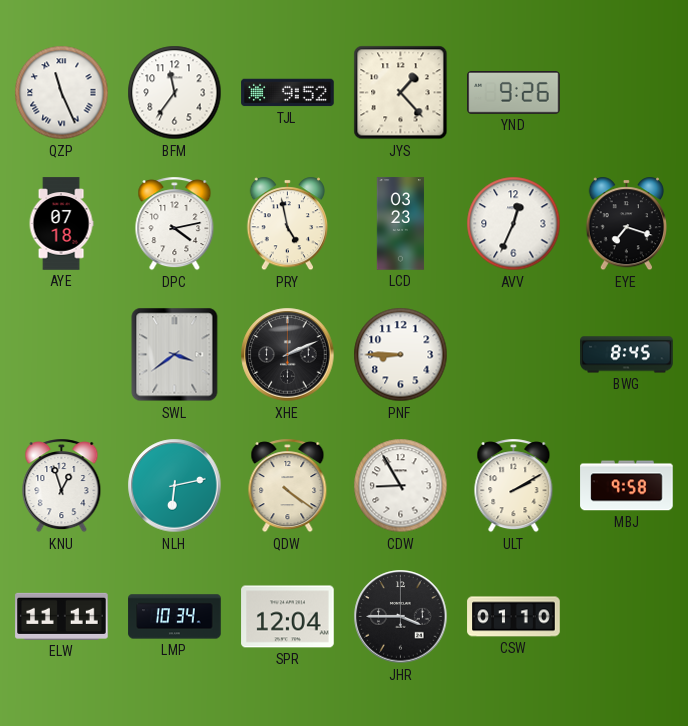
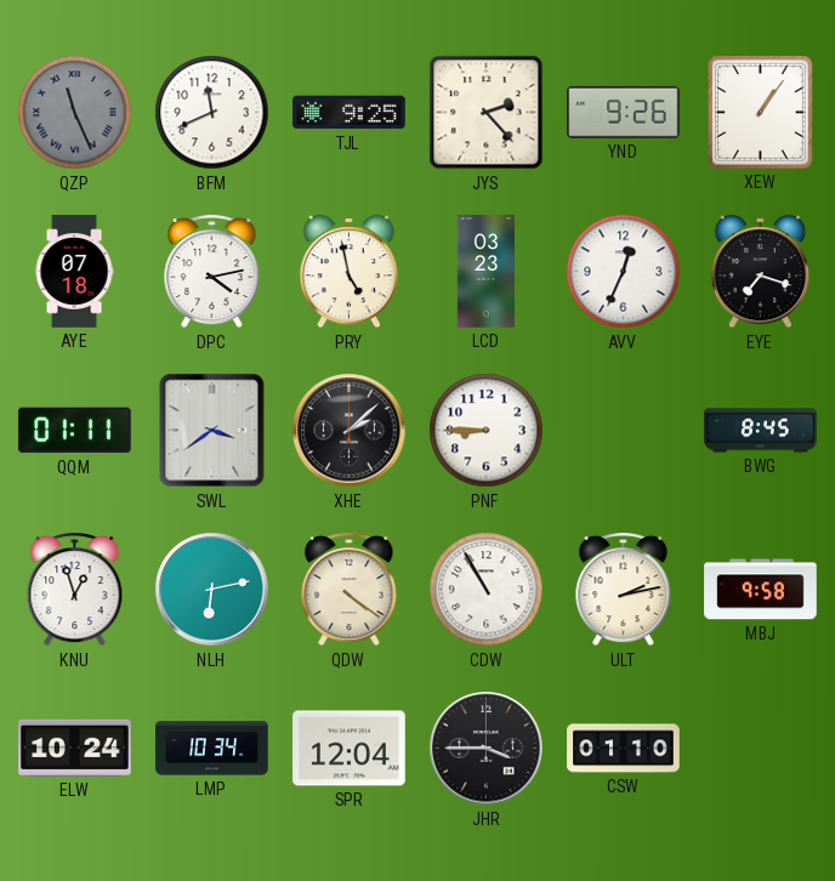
QZP dial: white -> grey (75, 113)
BFM: 11:36 -> 11:41 (212, 113)
TJL: 9:52 -> 9:25 (350, 113)
JYS: 1:23 -> 2:23 (487, 113)
XEW: none -> 1:06 (761, 113)
QQM: none -> 01:11 (75, 431)
XHE: 2:11 -> 2:08 (350, 431)
CDW: 8:55 -> 10:55 (487, 590)
ULT: 2:10 -> 2:13 (624, 590)
ELW: 11:11 -> 10:24 (75, 748)
